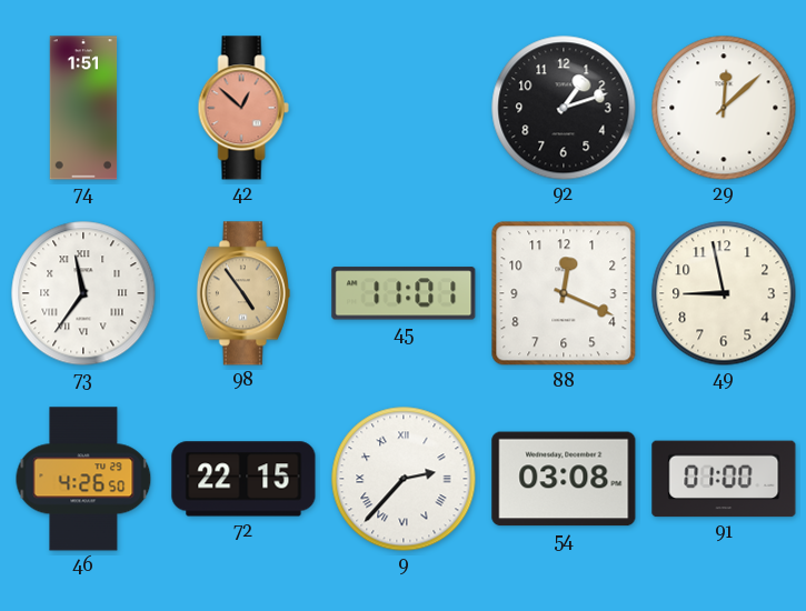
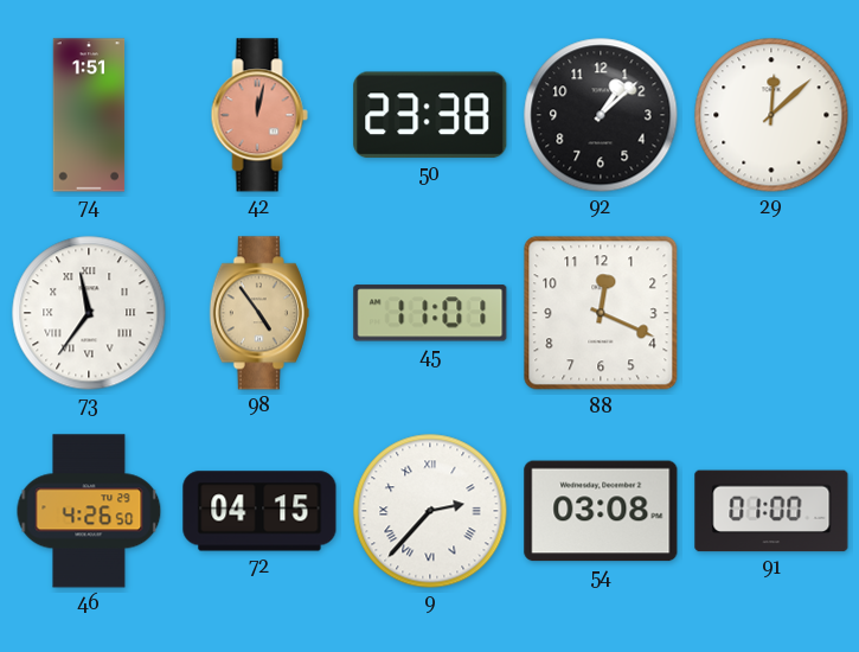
42: 12:52 -> 12:02 (259, 115)
50: none -> 23:38 (430, 115)
92: 1:12 -> 1:08 (601, 115)
49: 8:58 -> none (724, 293)
72: 22:15 -> 04:15 (259, 511)
